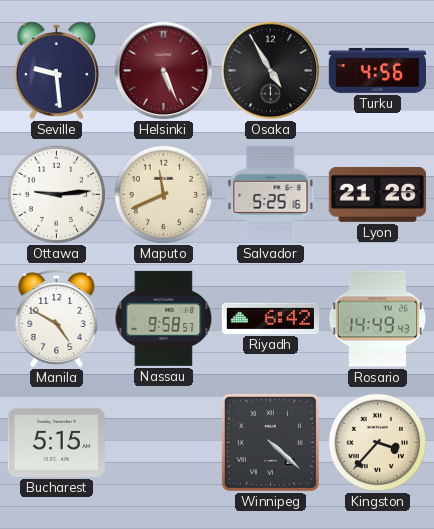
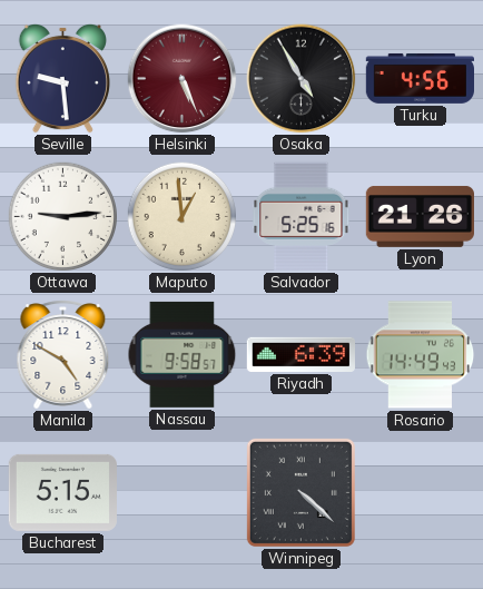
Maputo: 11:41 -> 12:59 (183, 217)
Riyadh: 6:42 -> 6:39 (300, 354)
Kingston: 3:37 -> none (378, 443)
